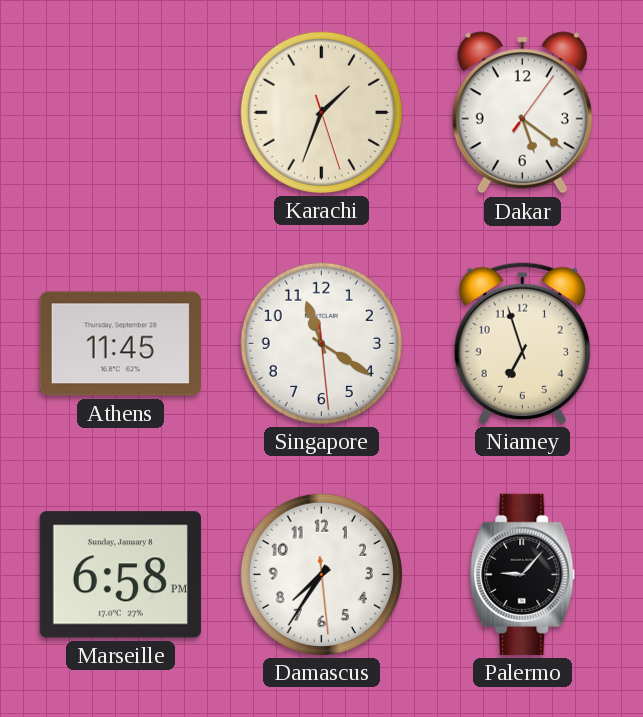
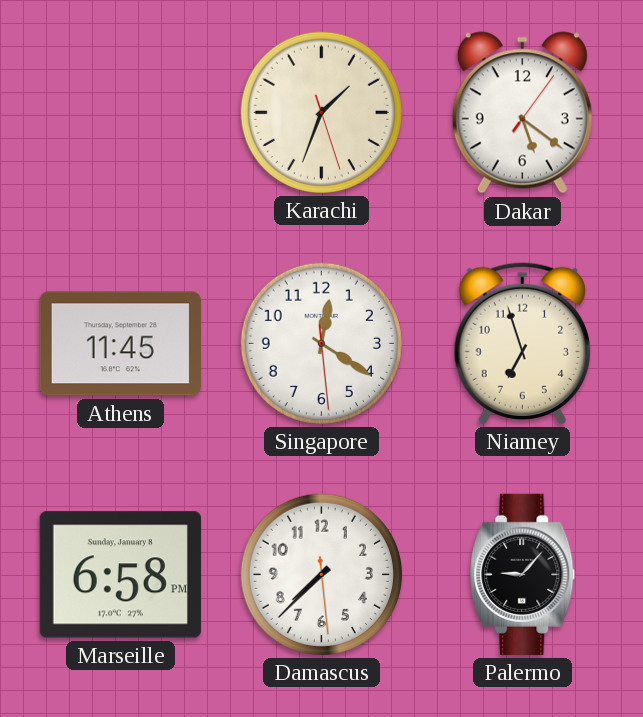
Singapore: 11:20 -> 12:20 (321, 343)
Damascus: 7:35 -> 7:37 (321, 574)
